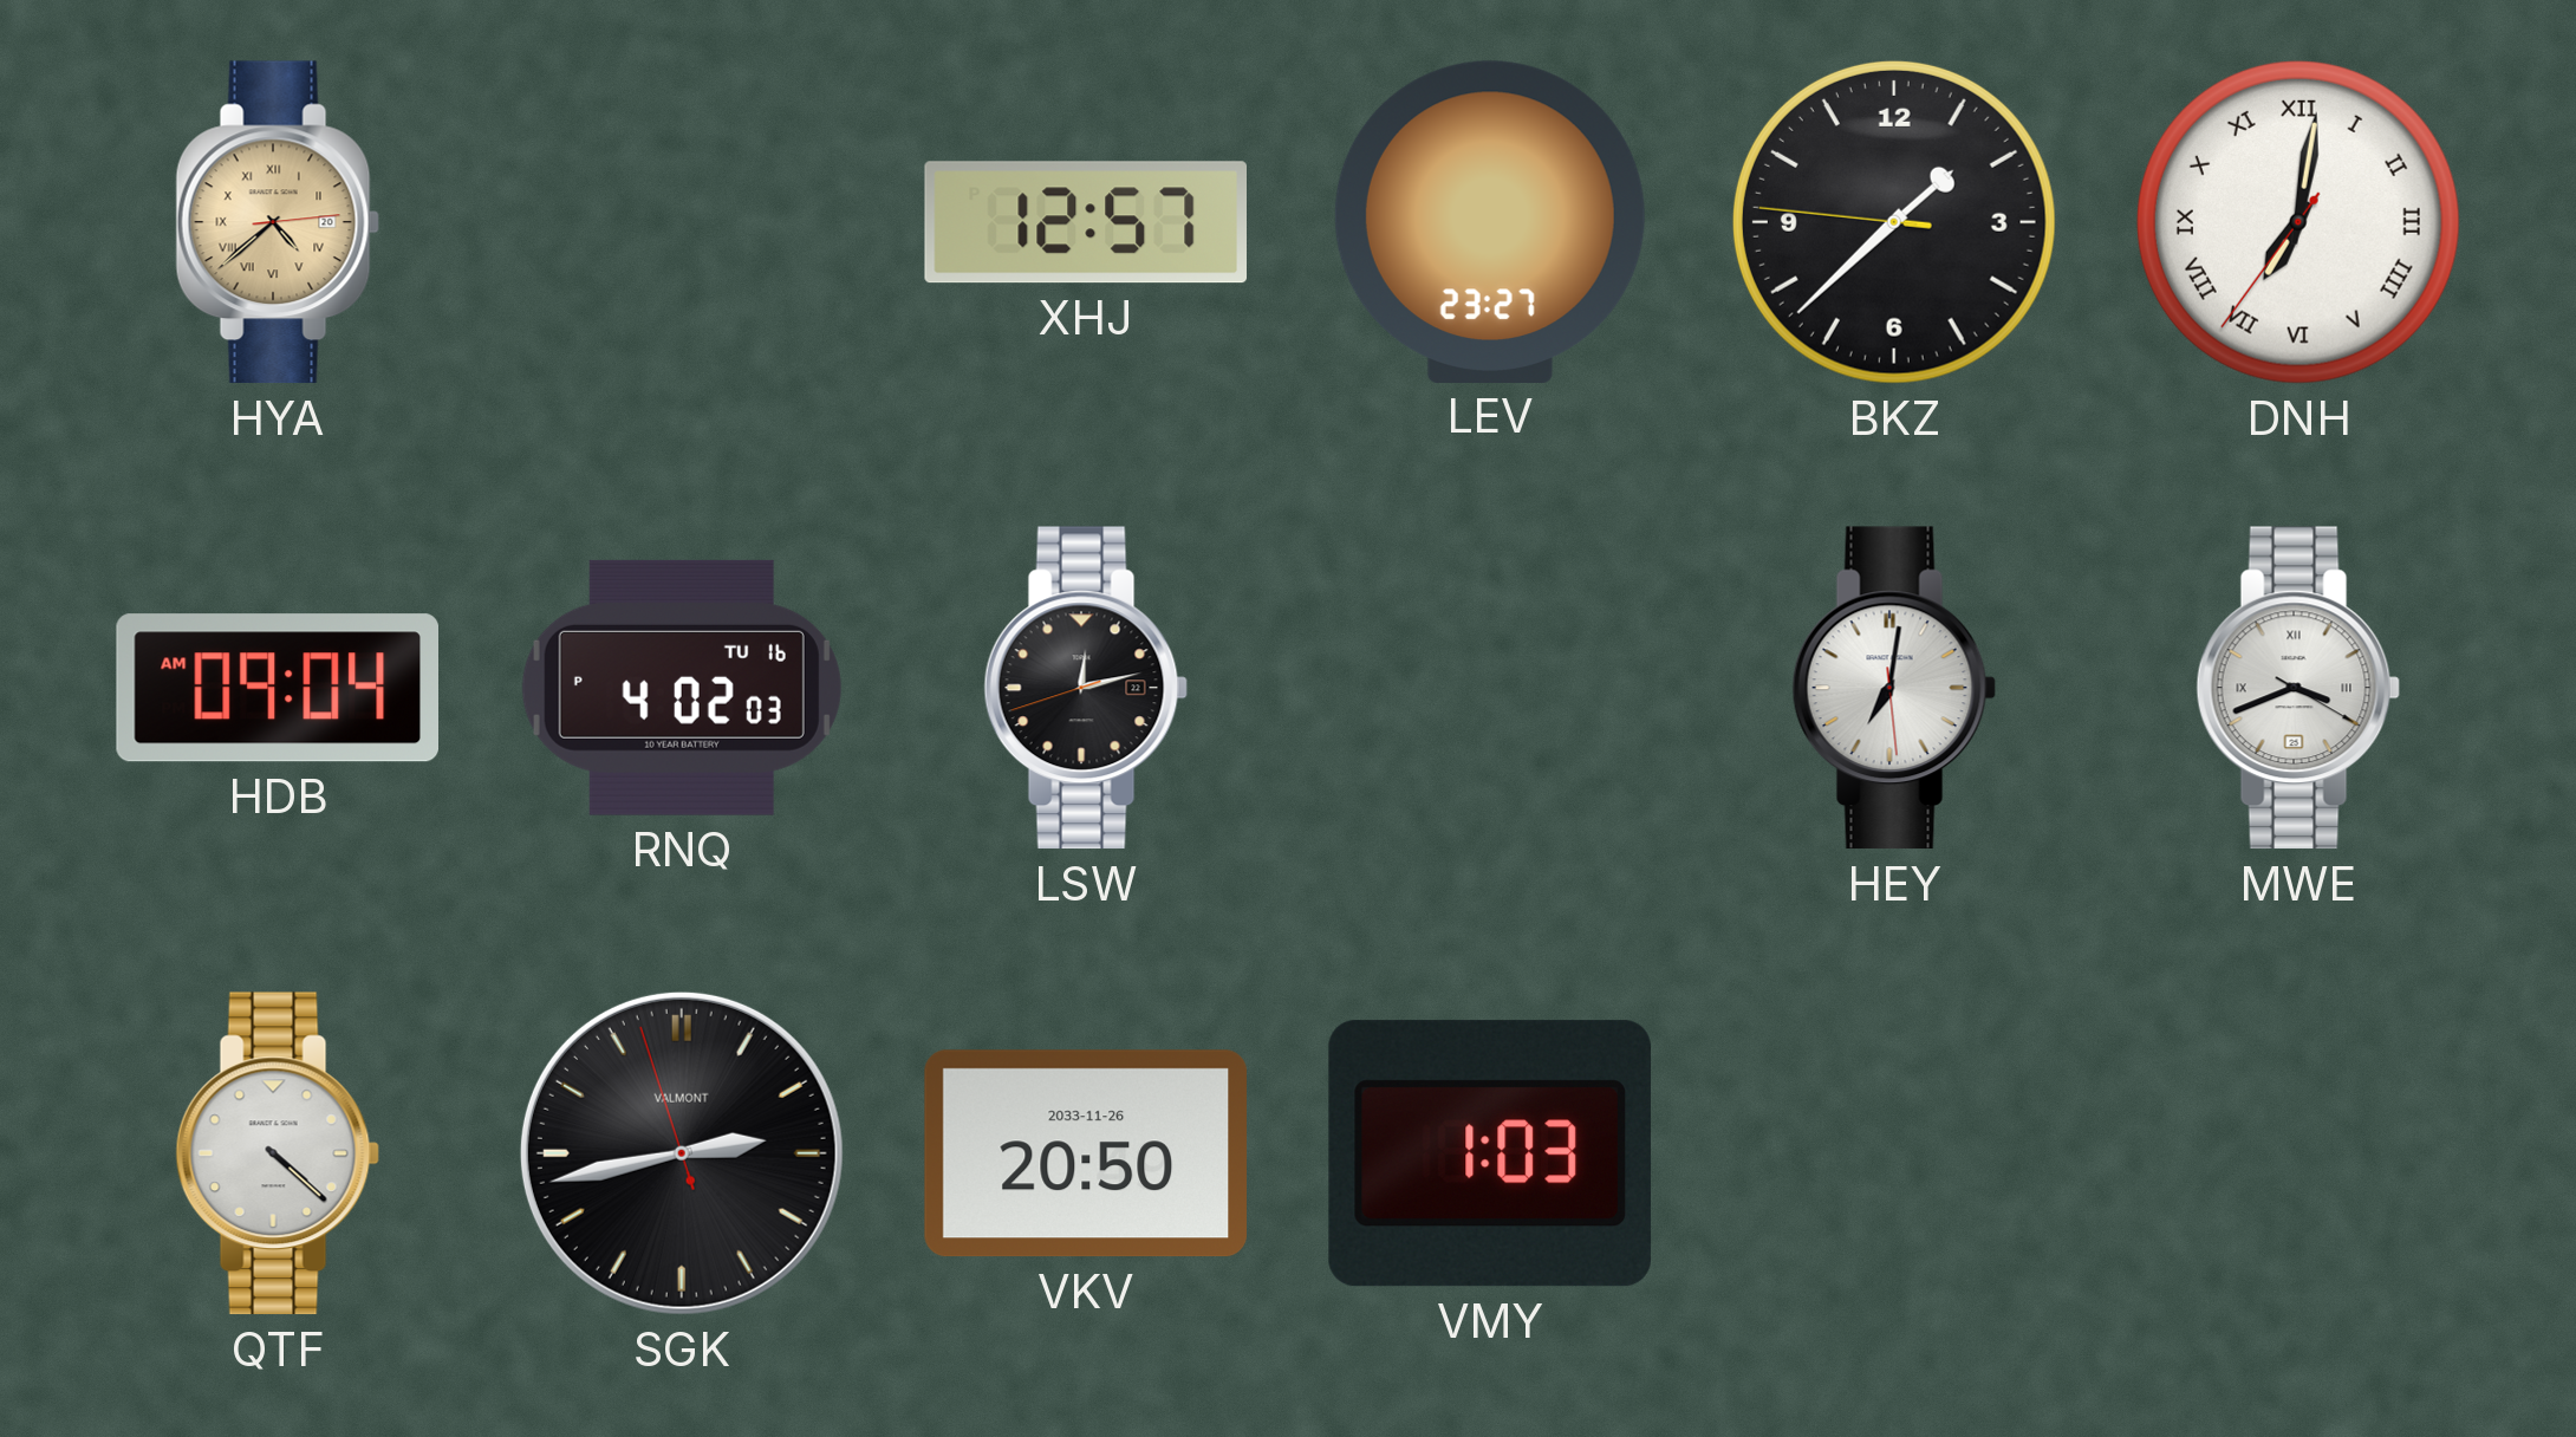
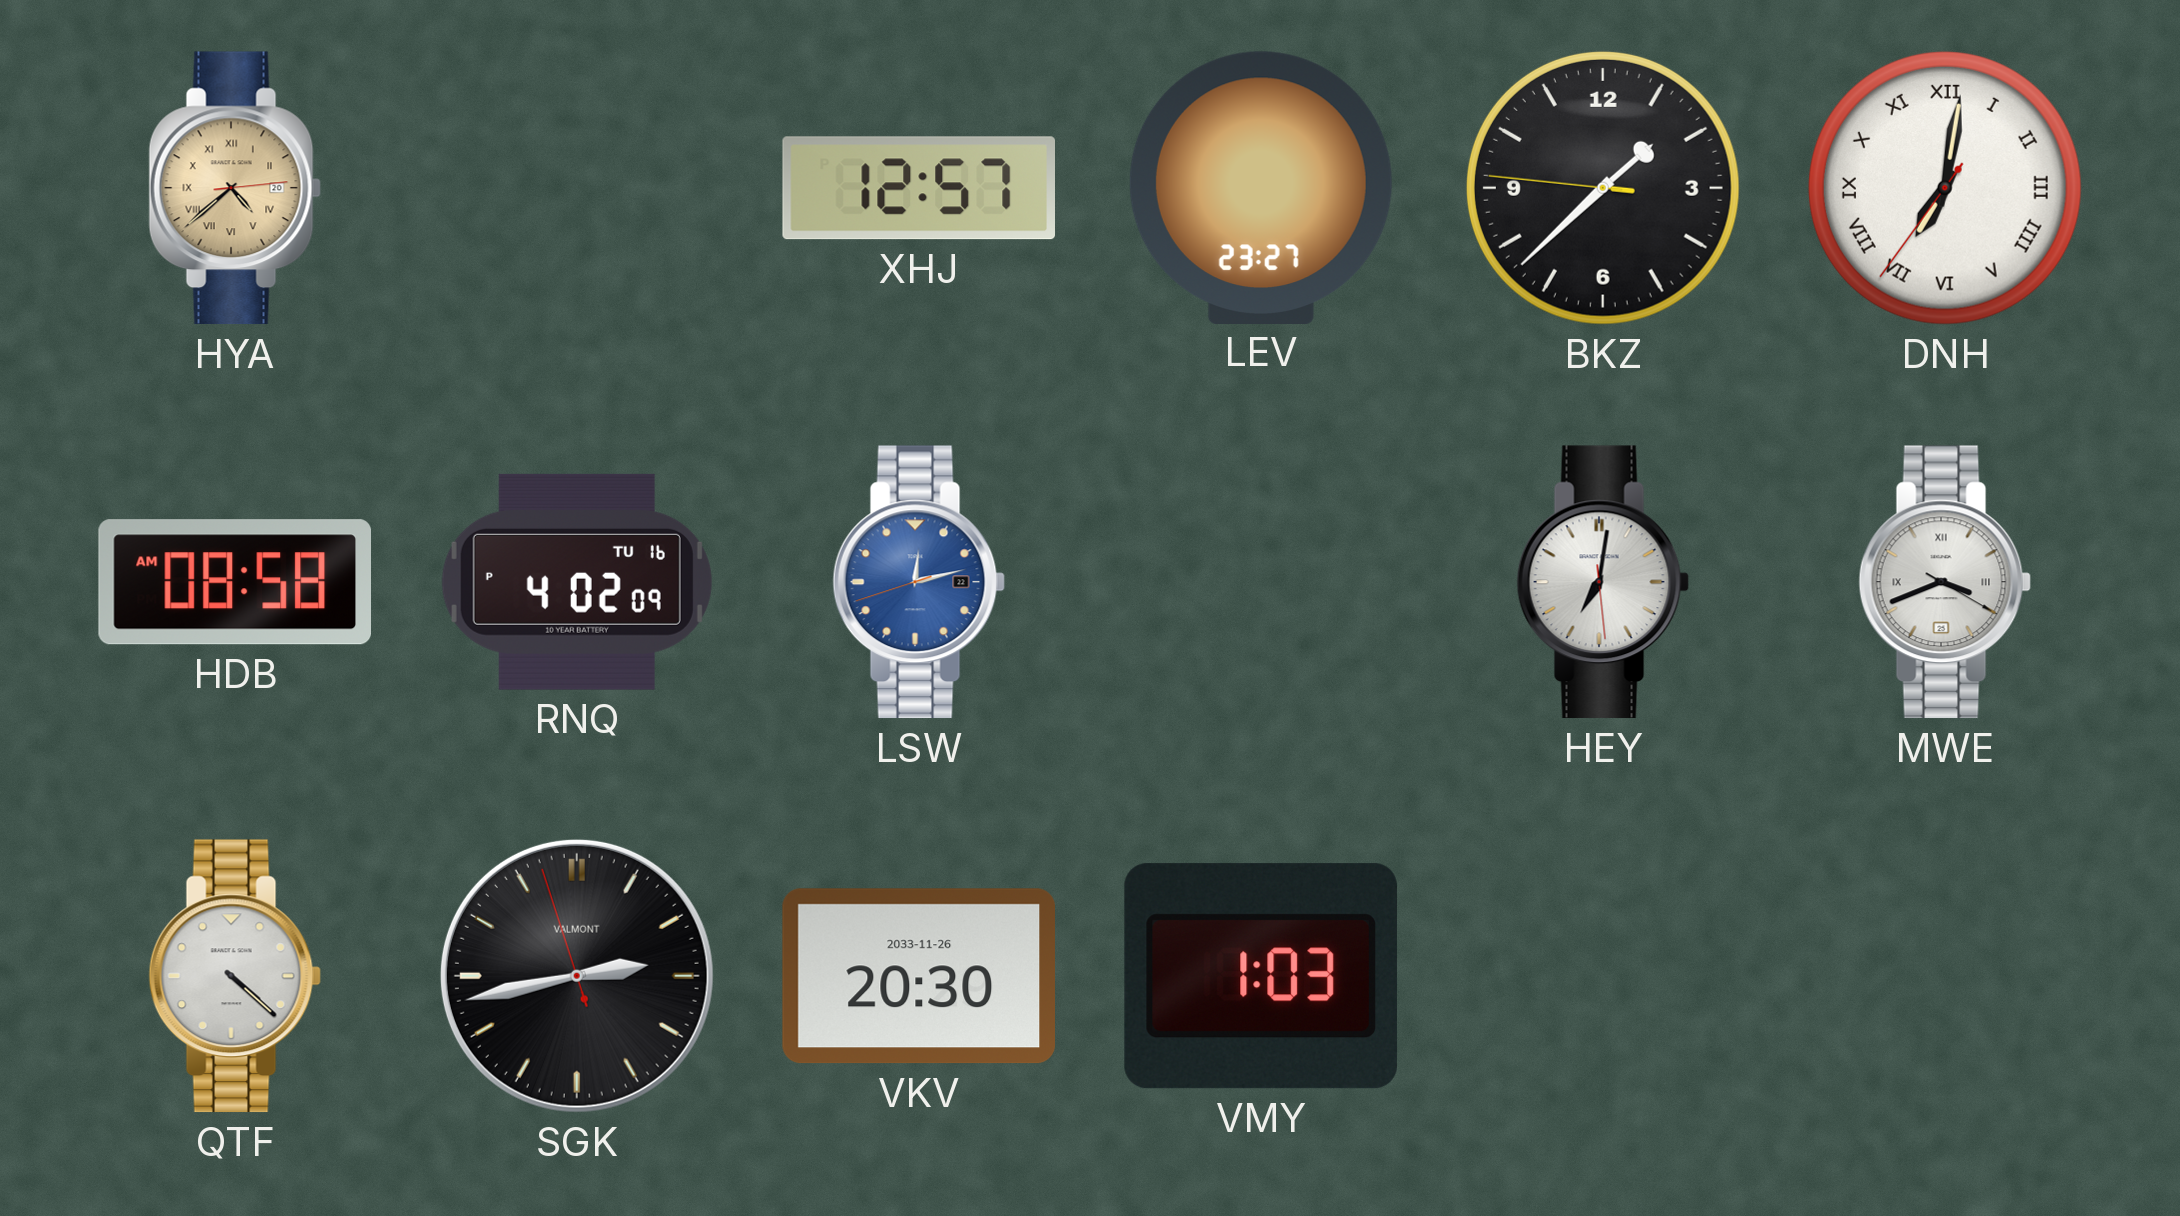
HDB: 09:04 -> 08:58 (234, 582)
RNQ: 4:02:03 PM -> 4:02:09 PM (577, 582)
LSW dial: black -> blue (919, 582)
VKV: 20:50 -> 20:30 (918, 976)
